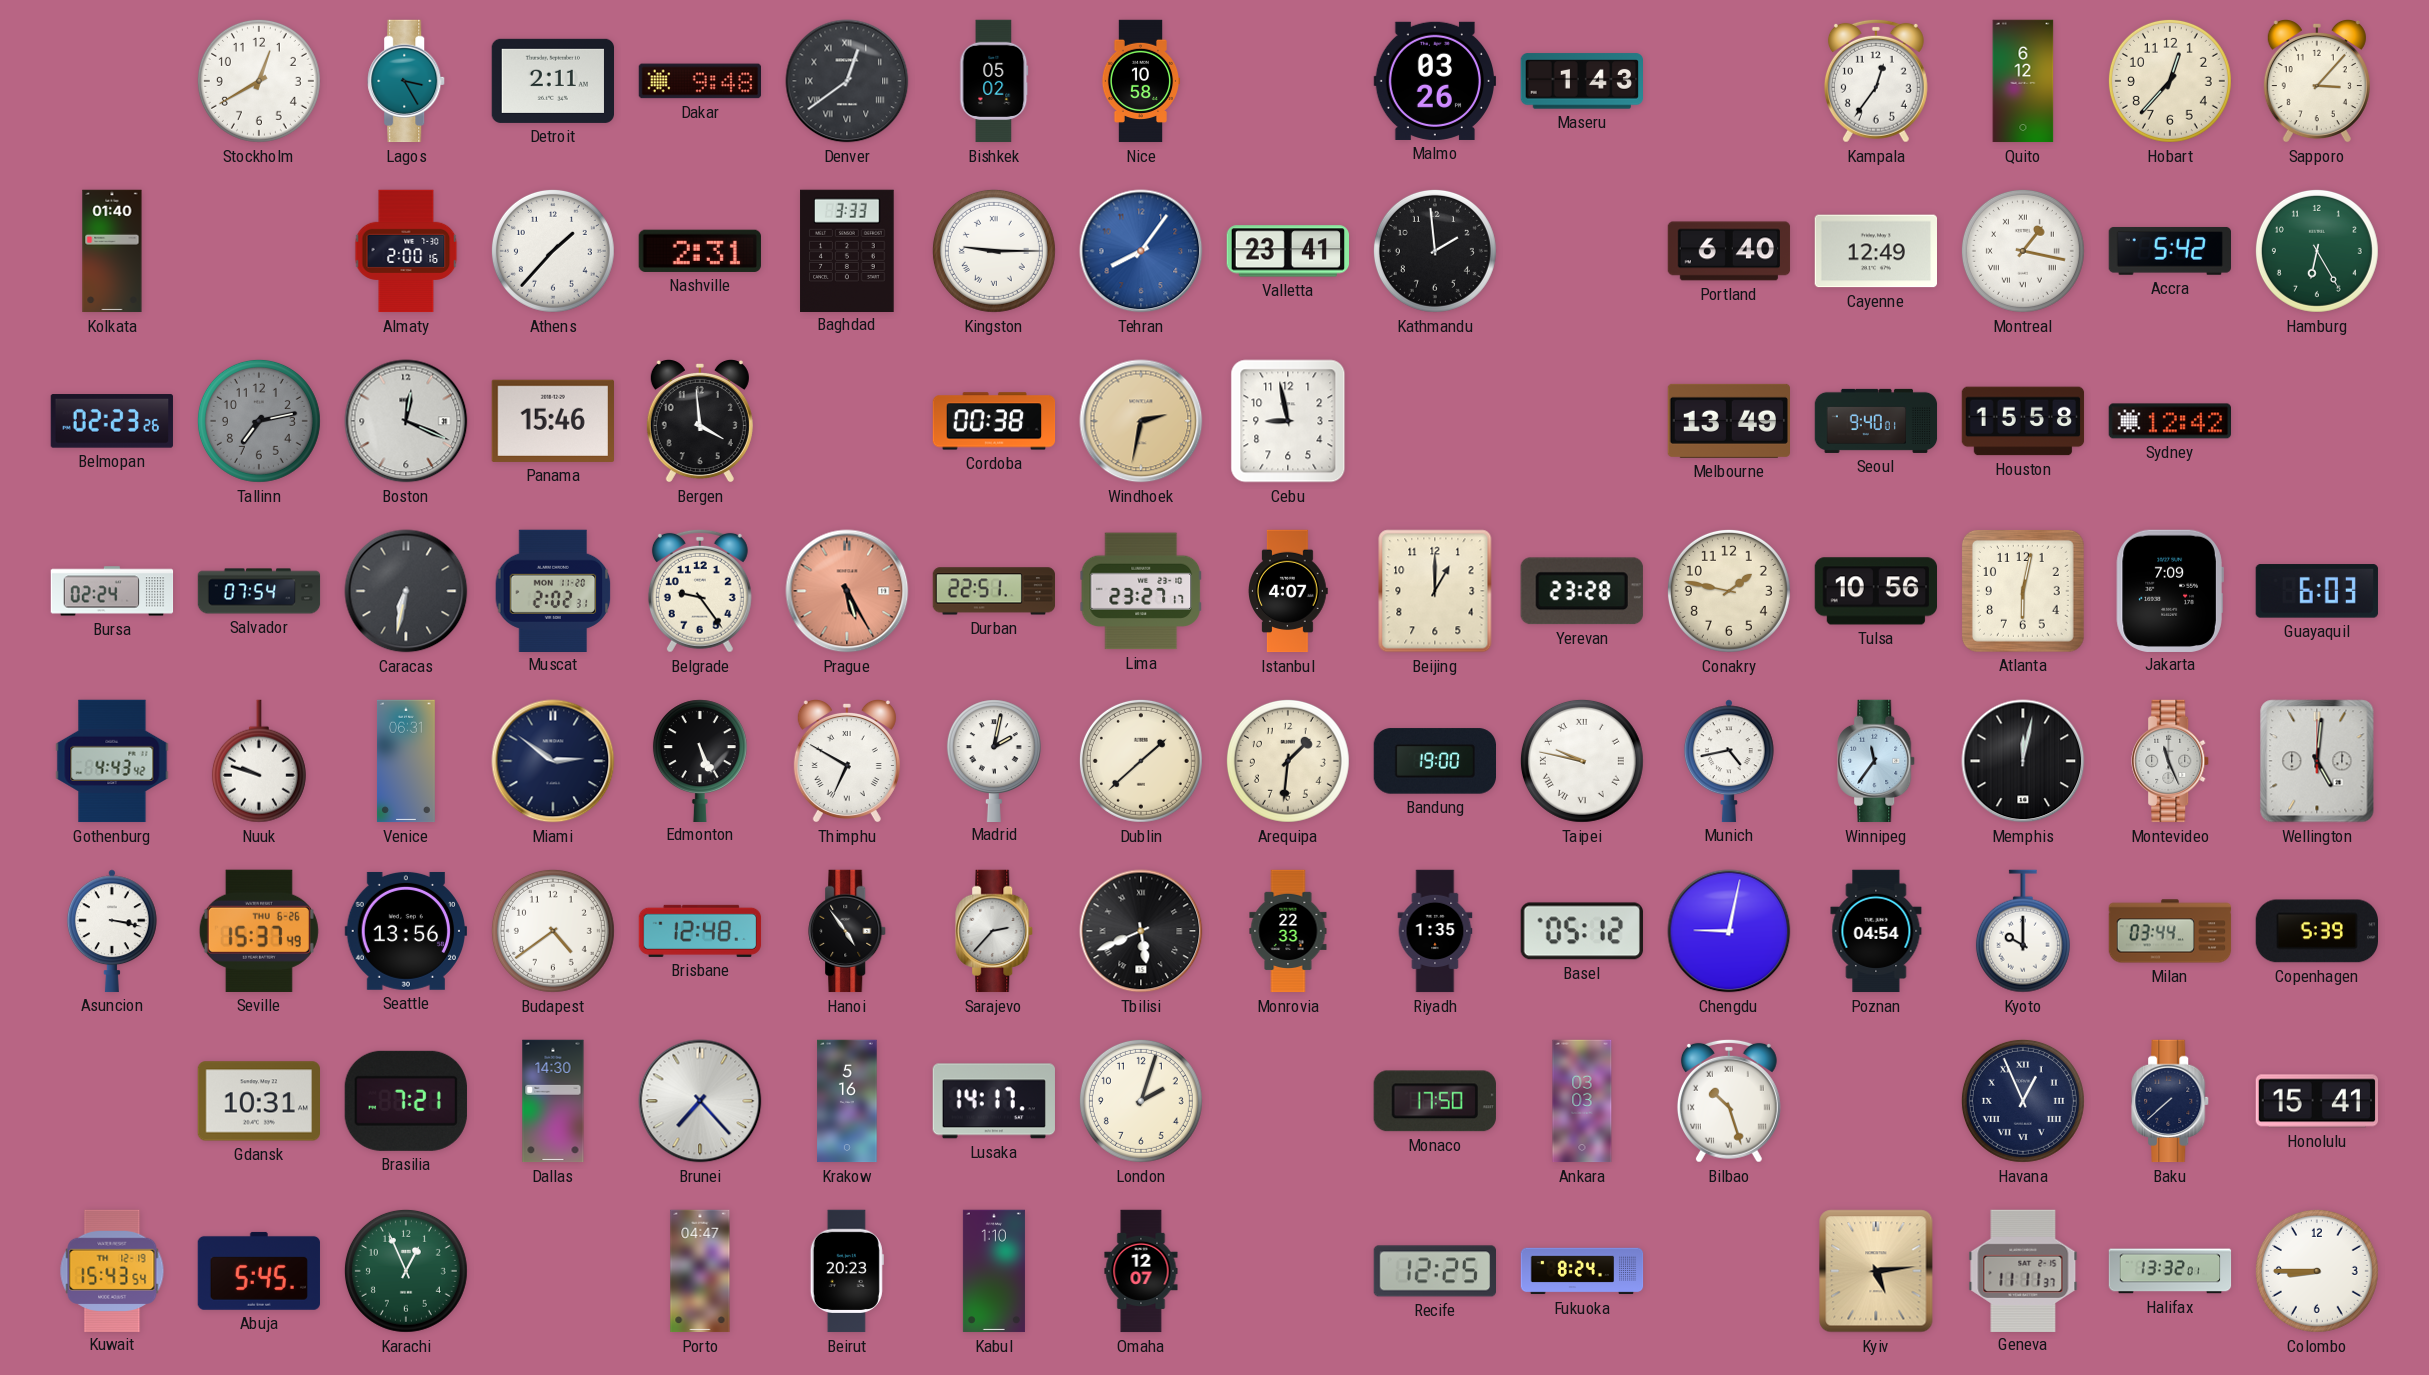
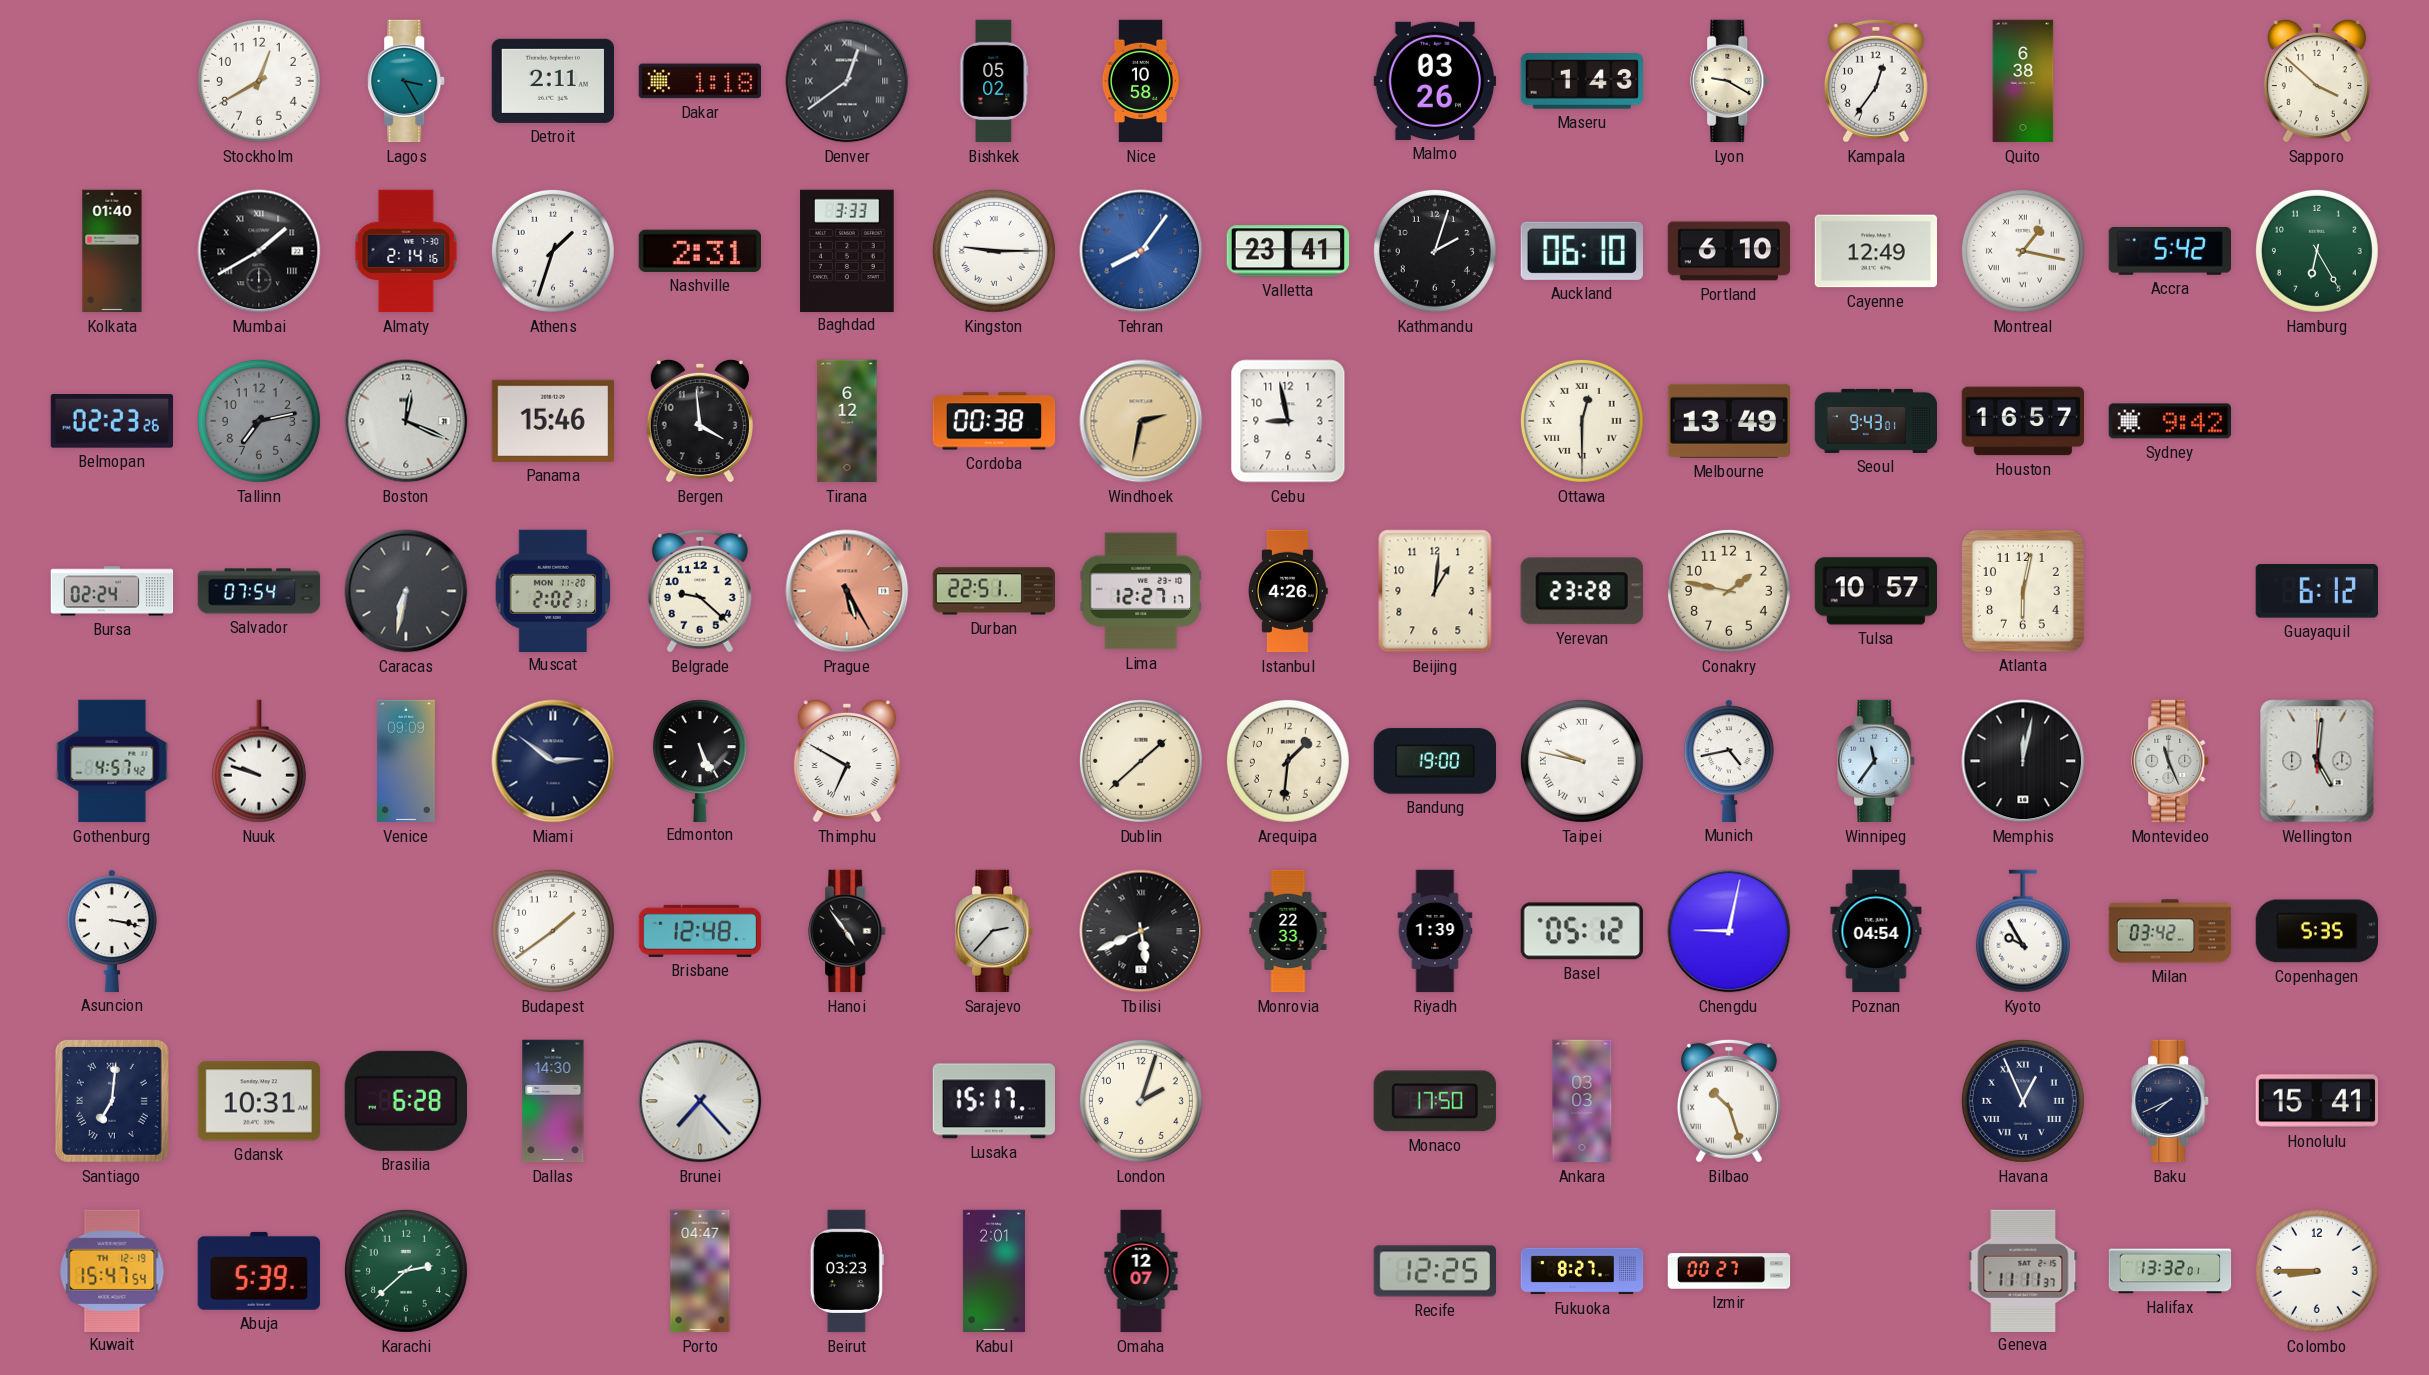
Dakar: 9:48 -> 1:18 (700, 81)
Lyon: none -> 9:20 (1730, 81)
Quito: 6:12 -> 6:38 (2023, 81)
Hobart: 12:37 -> none (2170, 81)
Sapporo: 3:07 -> 3:52 (2317, 81)
Mumbai: none -> 1:40 (259, 251)
Almaty: 2:00 -> 2:14 (406, 251)
Athens: 1:37 -> 1:33 (553, 251)
Kathmandu: 1:59 -> 2:03 (1435, 251)
Auckland: none -> 06:10 (1582, 251)
Portland: 6:40 -> 6:10 (1729, 251)
Tirana: none -> 6:12 (847, 421)
Ottawa: none -> 12:30 (1582, 421)
Seoul: 9:40 -> 9:43 (1876, 421)
Houston: 15:58 -> 16:57 (2023, 421)
Sydney: 12:42 -> 9:42 (2169, 421)
Belgrade: 9:24 -> 9:22 (700, 591)
Lima: 23:27 -> 12:27 (1140, 591)
Istanbul: 4:07 -> 4:26 (1289, 591)
Beijing: 1:00 -> 1:01 (1435, 591)
Tulsa: 10:56 -> 10:57 (1875, 591)
Jakarta: 7:09 -> none (2170, 590)
Guayaquil: 6:03 -> 6:12 (2317, 591)
Gothenburg: 4:43 -> 4:57 (112, 761)
Venice: 06:31 -> 09:09 (406, 761)
Madrid: 2:02 -> none (994, 760)
Seville: 15:37 -> none (259, 931)
Seattle: 13:56 -> none (405, 931)
Budapest: 4:39 -> 1:39 (553, 931)
Riyadh: 1:35 -> 1:39 (1435, 931)
Kyoto: 10:00 -> 9:55 (2023, 931)
Milan: 03:44 -> 03:42 (2170, 931)
Copenhagen: 5:39 -> 5:35 (2316, 931)
Santiago: none -> 7:01 (112, 1101)
Brasilia: 7:21 -> 6:28 (406, 1101)
Krakow: 5:16 -> none (847, 1101)
Lusaka: 14:17 -> 15:17 (994, 1101)
Baku: 7:38 -> 7:41 (2171, 1101)
Kuwait: 15:43 -> 15:47 (112, 1270)
Abuja: 5:45 -> 5:39 (258, 1271)
Karachi: 12:56 -> 2:38 (406, 1271)
Beirut: 20:23 -> 03:23 (847, 1271)
Kabul: 1:10 -> 2:01 (994, 1271)
Fukuoka: 8:24 -> 8:27 (1582, 1271)
Izmir: none -> 00:27 (1729, 1271)
Kyiv: 5:14 -> none (1876, 1271)
